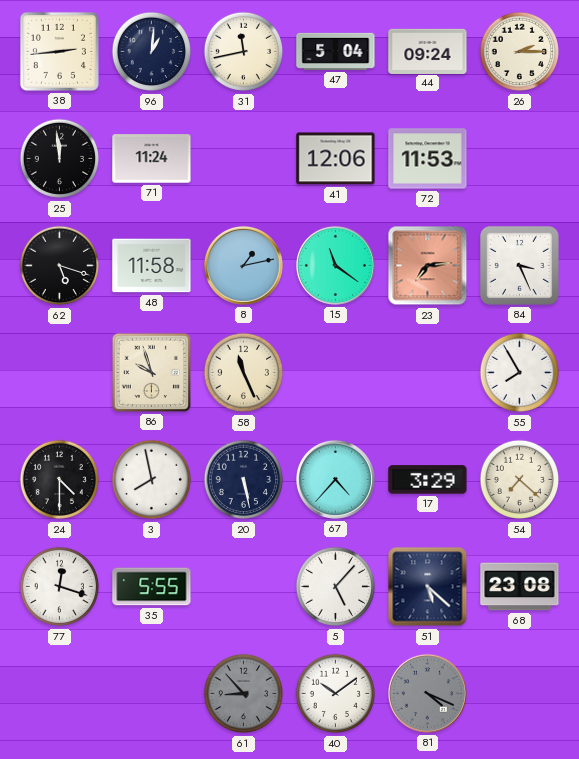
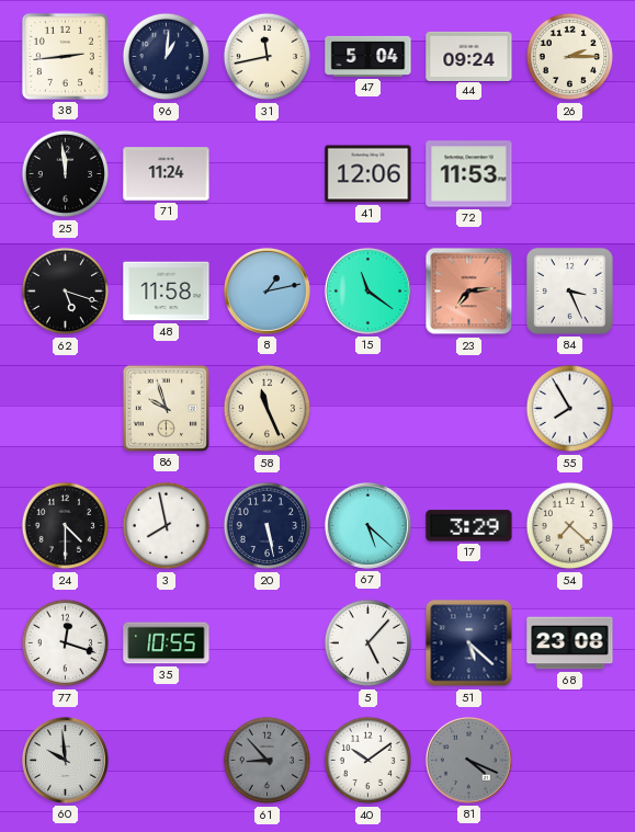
67: 4:37 -> 5:22 (367, 525)
35: 5:55 -> 10:55 (167, 643)
60: none -> 9:59 (65, 760)
